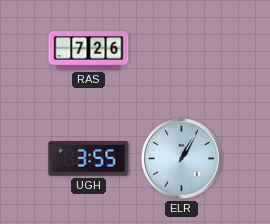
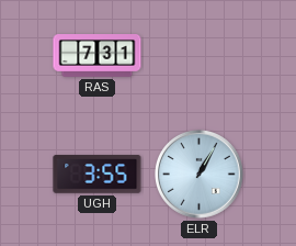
RAS: 7:26 -> 7:31 (98, 56)
